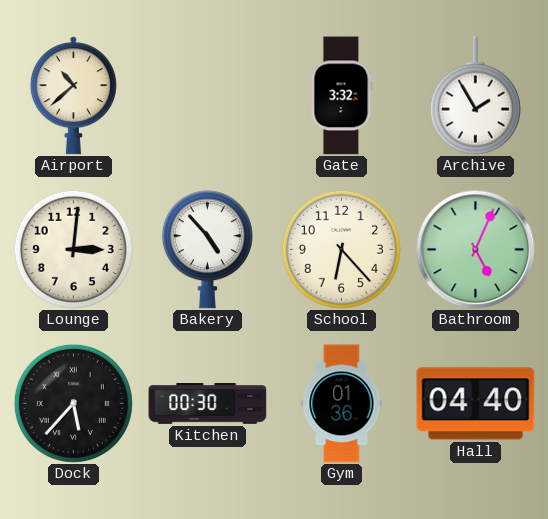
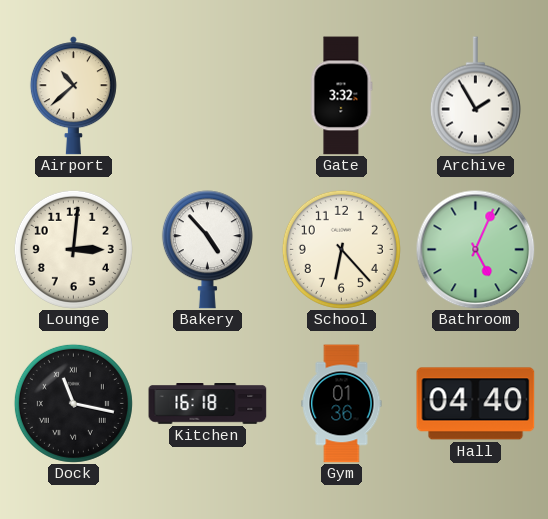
Dock: 5:37 -> 11:17 (73, 403)
Kitchen: 00:30 -> 16:18 (208, 404)
